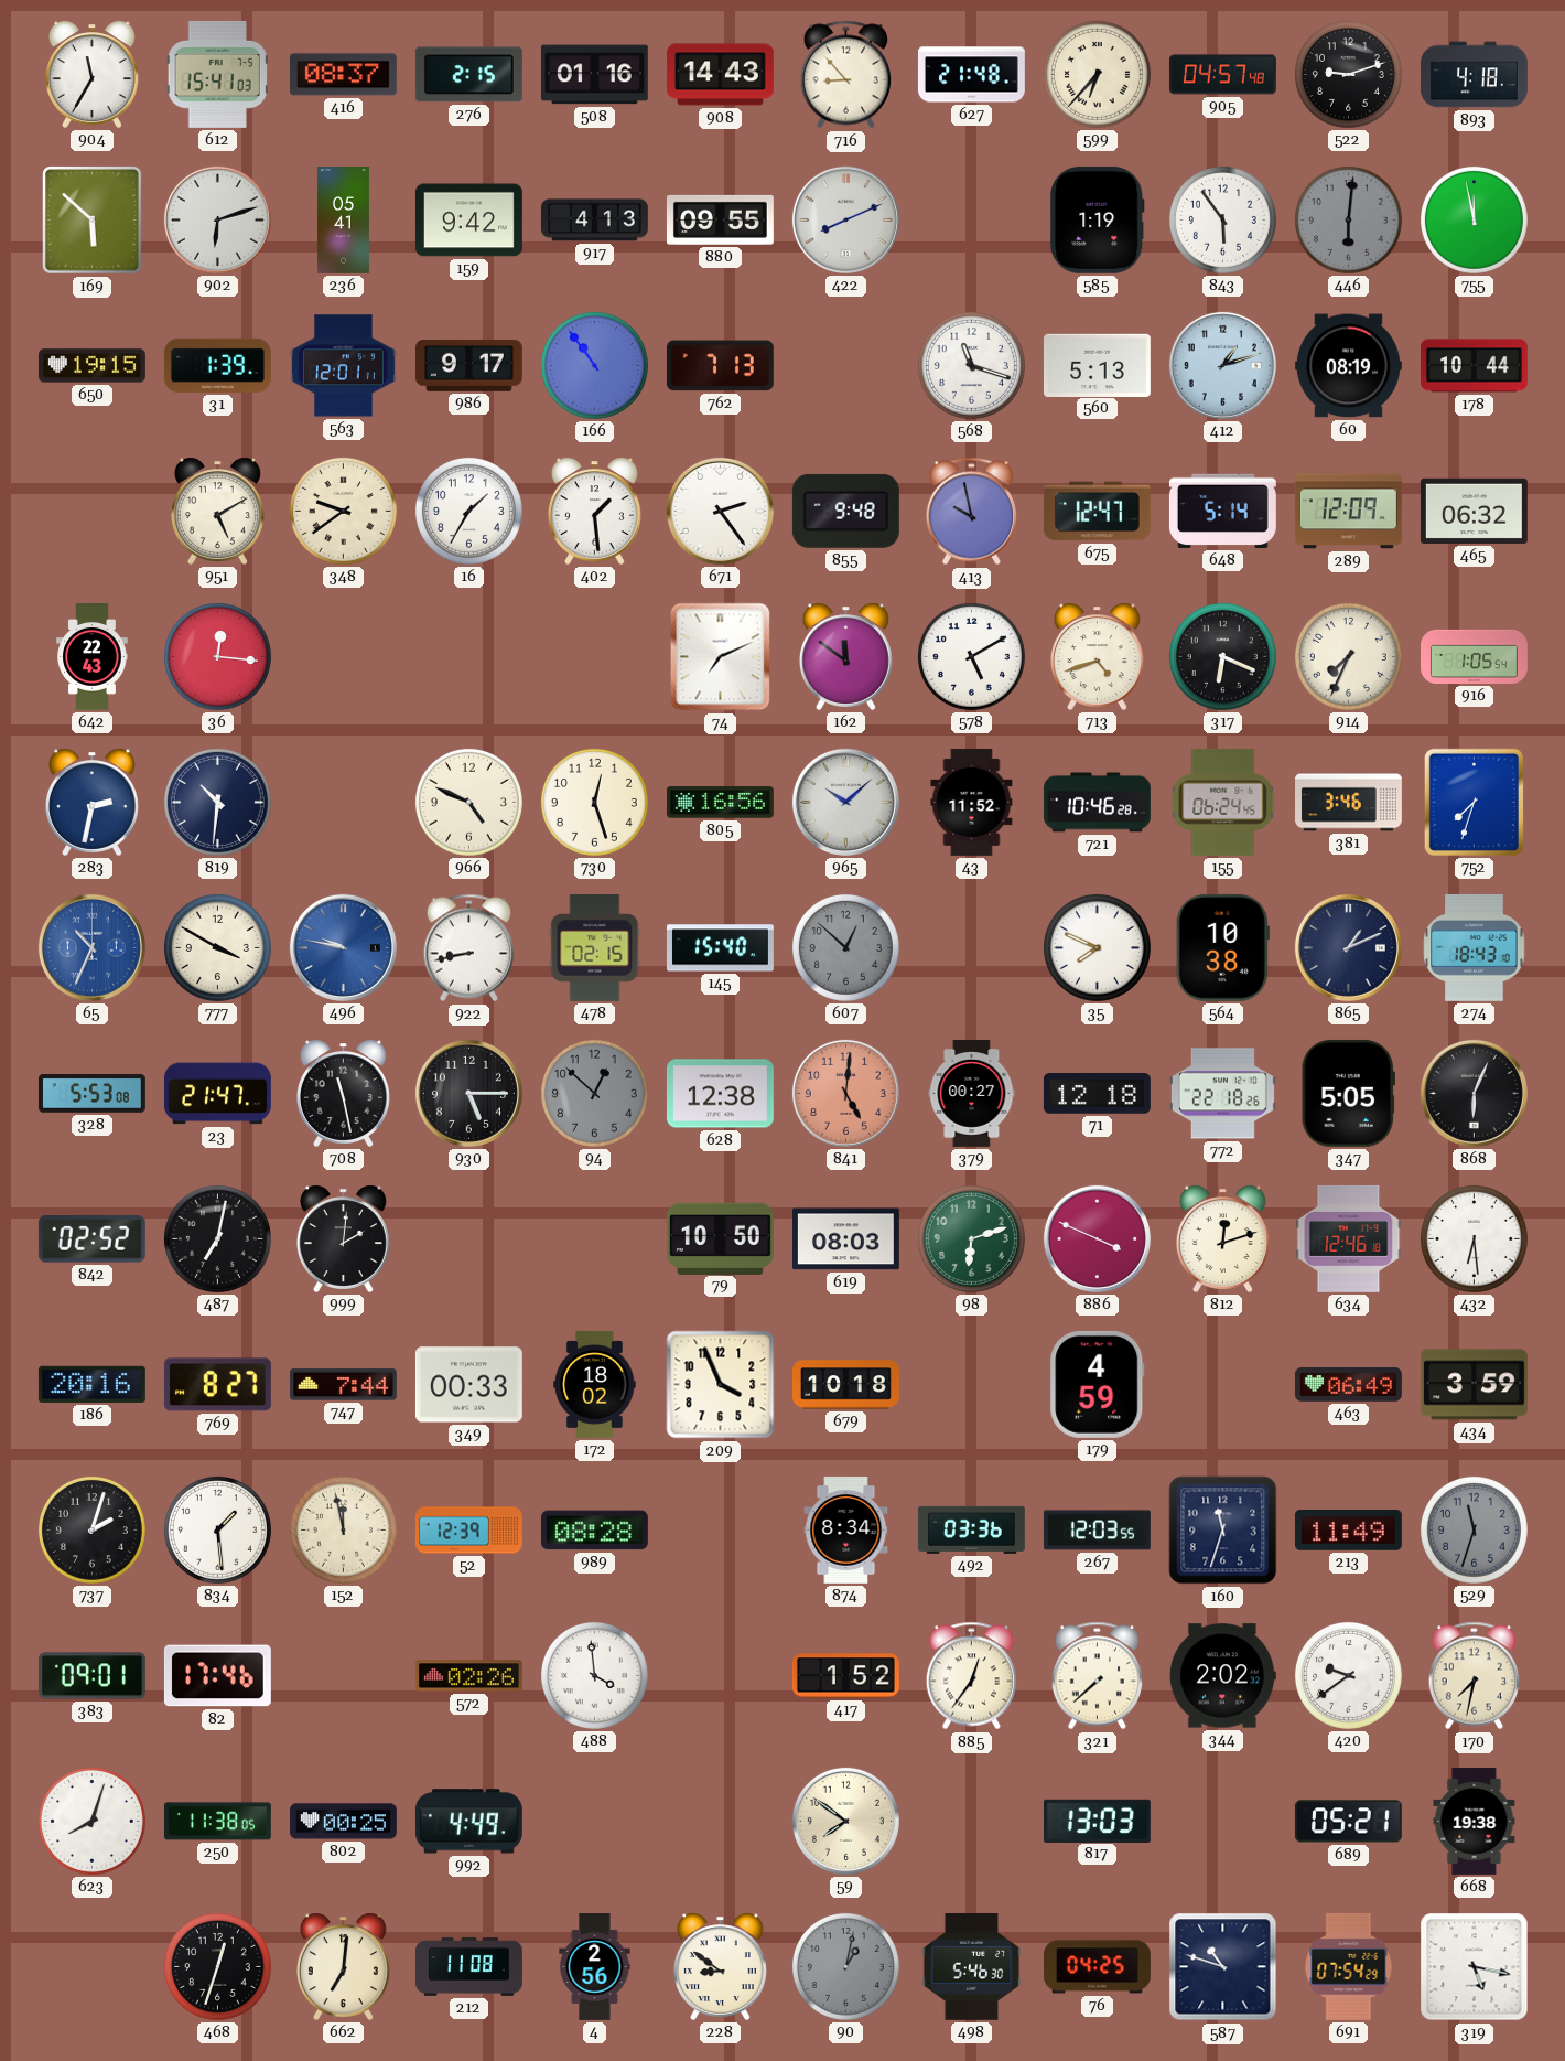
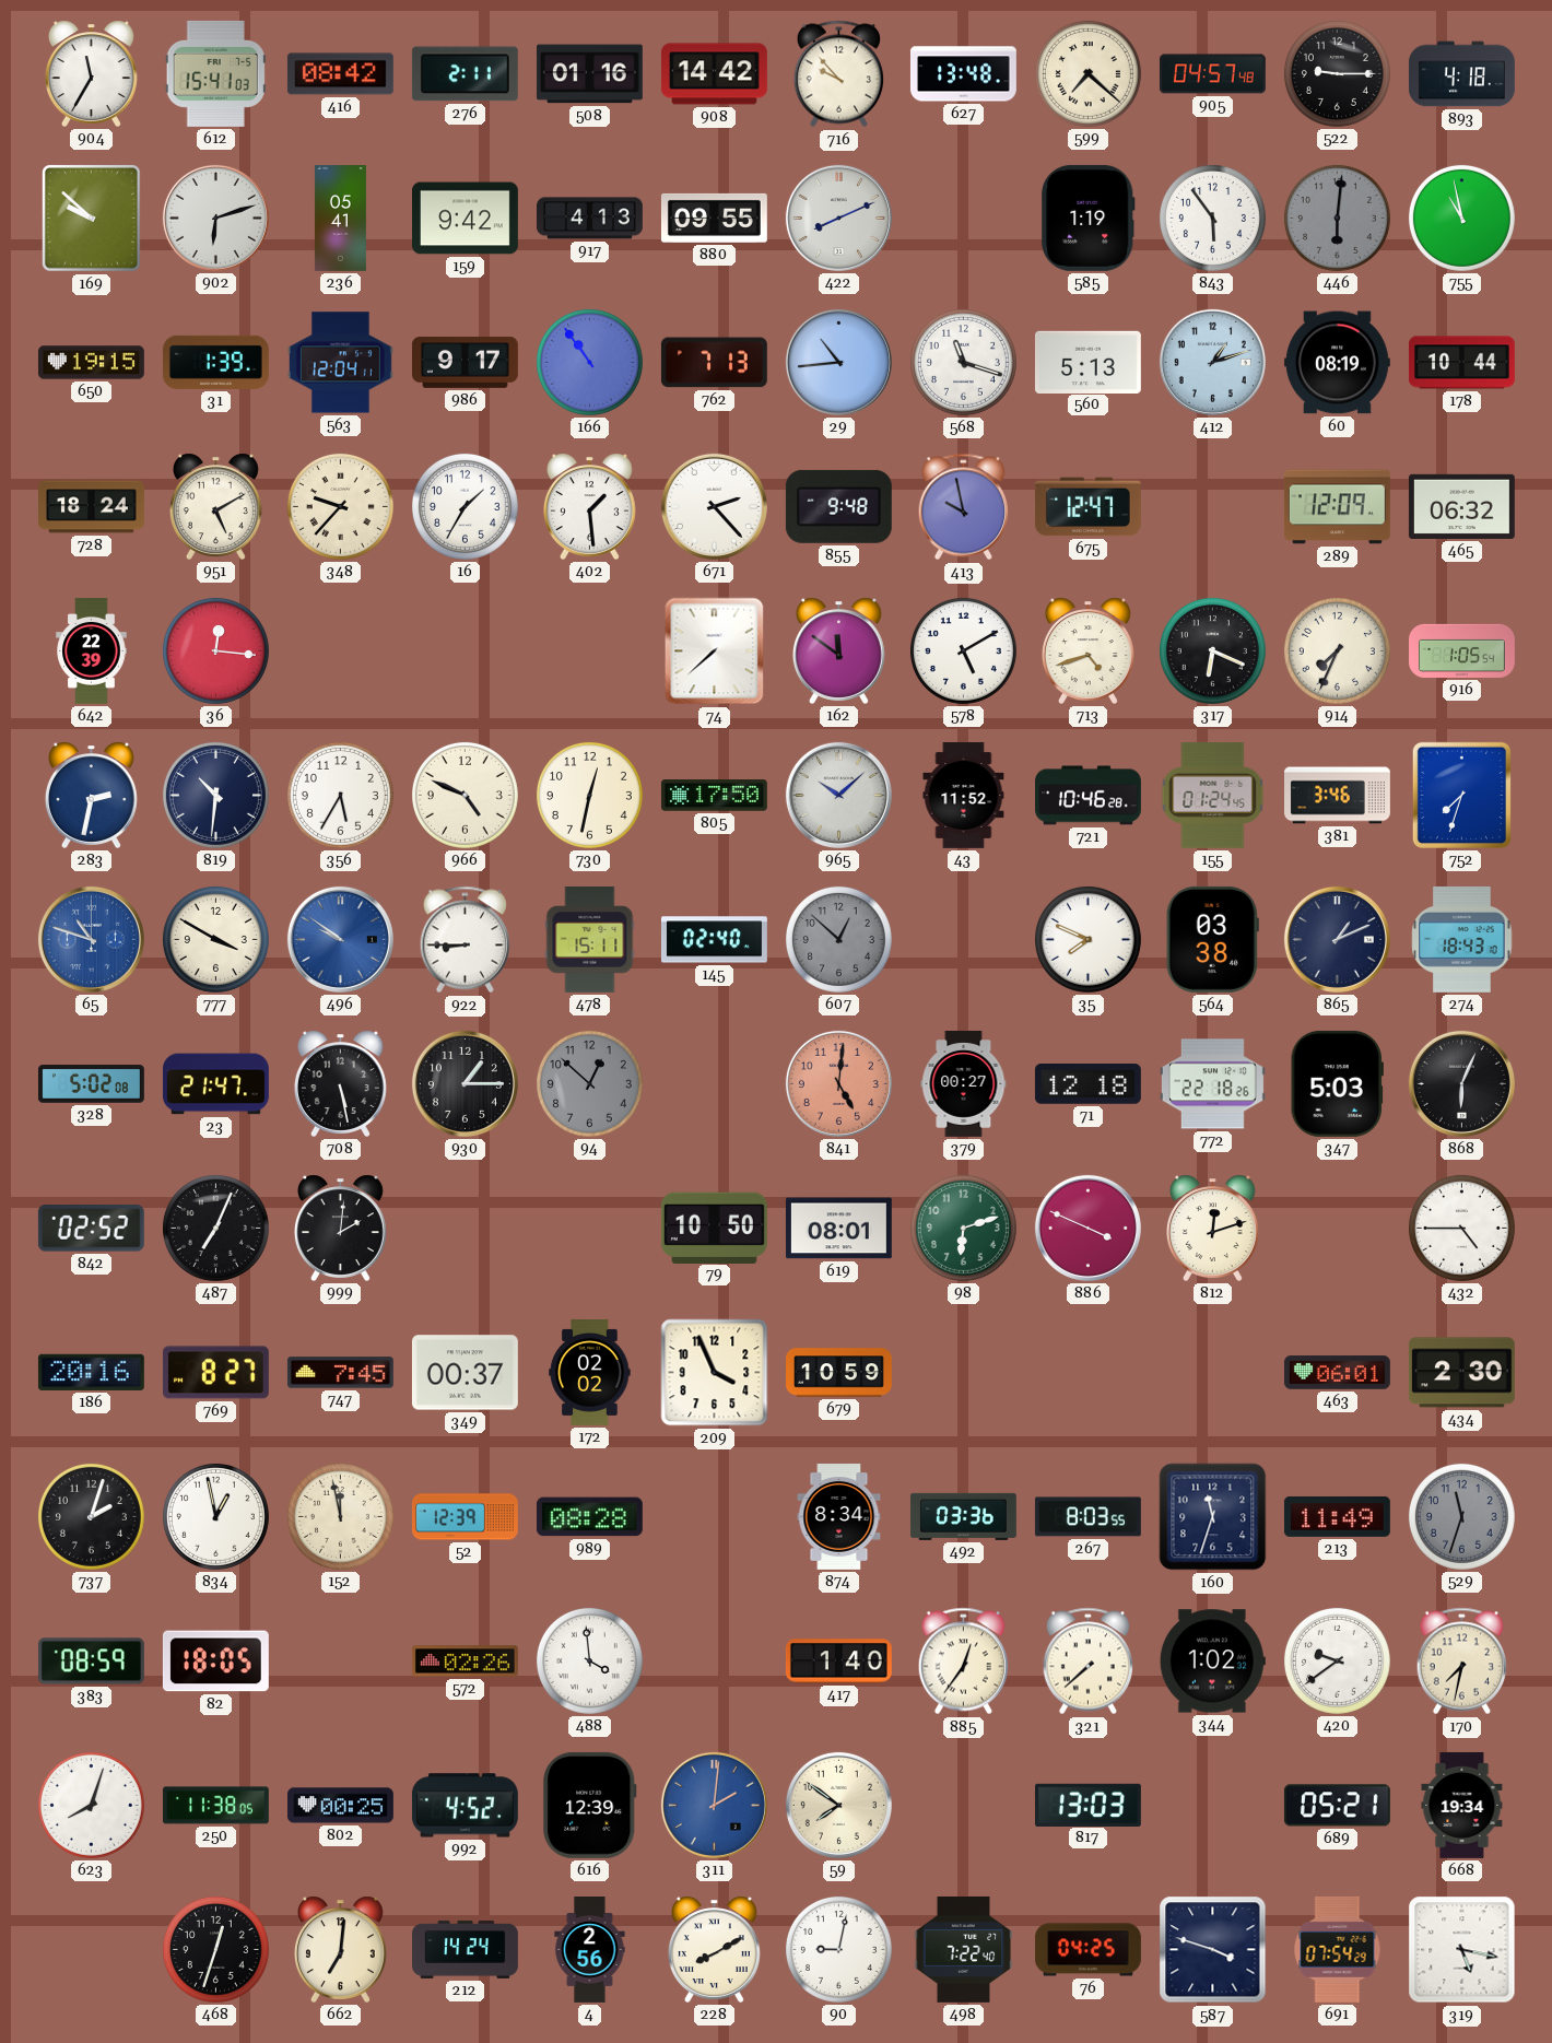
416: 08:37 -> 08:42 (340, 74)
276: 2:15 -> 2:11 (465, 74)
908: 14:43 -> 14:42 (714, 74)
716: 8:53 -> 9:53 (838, 74)
627: 21:48 -> 13:48 (963, 74)
599: 6:37 -> 7:22 (1087, 73)
522: 9:12 -> 9:15 (1337, 73)
169: 5:52 -> 9:52 (91, 218)
755: 11:58 -> 10:58 (1461, 218)
563: 12:01 -> 12:04 (340, 363)
29: none -> 10:44 (838, 362)
728: none -> 18:24 (92, 507)
348: 9:39 -> 9:37 (340, 506)
671: 2:24 -> 2:23 (714, 506)
648: 5:14 -> none (1222, 511)
642: 22:43 -> 22:39 (92, 651)
74: 7:11 -> 7:38 (715, 651)
356: none -> 5:35 (340, 795)
730: 12:27 -> 12:32 (589, 795)
805: 16:56 -> 17:50 (714, 796)
155: 06:24 -> 01:24 (1213, 795)
65: 10:34 -> 10:48 (91, 939)
496: 9:47 -> 9:51 (340, 939)
922: 8:43 -> 8:45 (465, 940)
478: 02:15 -> 15:11 (590, 939)
145: 15:40 -> 02:40 (714, 940)
564: 10:38 -> 03:38 (1212, 939)
328: 5:53 -> 5:02 (91, 1084)
708: 11:28 -> 5:28 (340, 1083)
930: 5:15 -> 1:15 (465, 1083)
628: 12:38 -> none (720, 1094)
347: 5:05 -> 5:03 (1337, 1083)
487: 7:02 -> 7:04 (215, 1228)
619: 08:03 -> 08:01 (838, 1229)
634: 12:46 -> none (1349, 1238)
432: 6:29 -> 4:45 (1461, 1228)
747: 7:44 -> 7:45 (340, 1373)
349: 00:33 -> 00:37 (465, 1373)
172: 18:02 -> 02:02 (590, 1373)
679: 10:18 -> 10:59 (839, 1373)
179: 4:59 -> none (1098, 1384)
463: 06:49 -> 06:01 (1337, 1373)
434: 3:59 -> 2:30 (1461, 1373)
834: 1:29 -> 12:58 (215, 1516)
267: 12:03 -> 8:03 (1087, 1517)
383: 09:01 -> 08:59 (91, 1662)
82: 17:46 -> 18:05 (215, 1662)
417: 1:52 -> 1:40 (838, 1662)
344: 2:02 -> 1:02 (1212, 1662)
992: 4:49 -> 4:52 (465, 1806)
616: none -> 12:39 (590, 1805)
311: none -> 2:01 (714, 1805)
668: 19:38 -> 19:34 (1462, 1805)
212: 11:08 -> 14:24 (466, 1949)
228: 8:51 -> 8:10 (714, 1949)
90: 1:02 -> 9:02 (838, 1949)
90 dial: grey -> white (838, 1949)
498: 5:46 -> 7:22 (964, 1949)
587: 10:48 -> 3:48 (1213, 1950)
